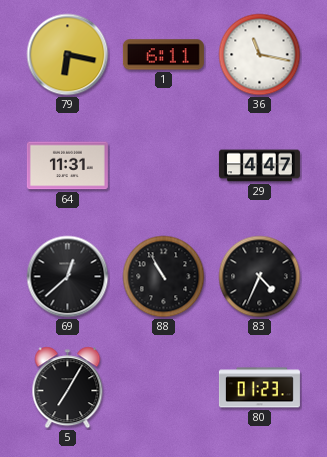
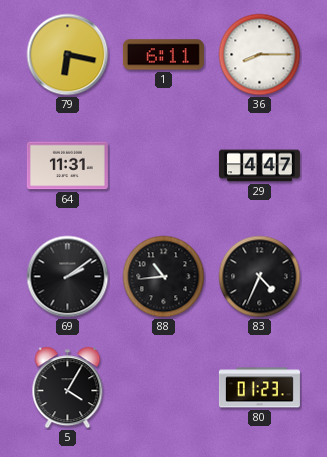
36: 11:17 -> 8:15 (260, 55)
69: 12:38 -> 2:09 (68, 277)
88: 10:55 -> 10:44 (164, 277)
5: 7:05 -> 4:05 (68, 388)
